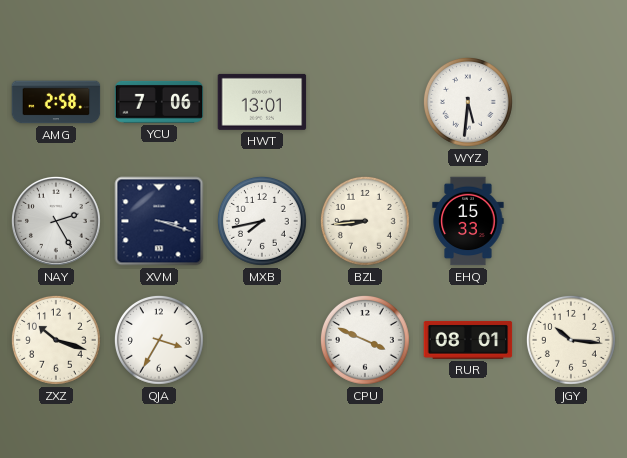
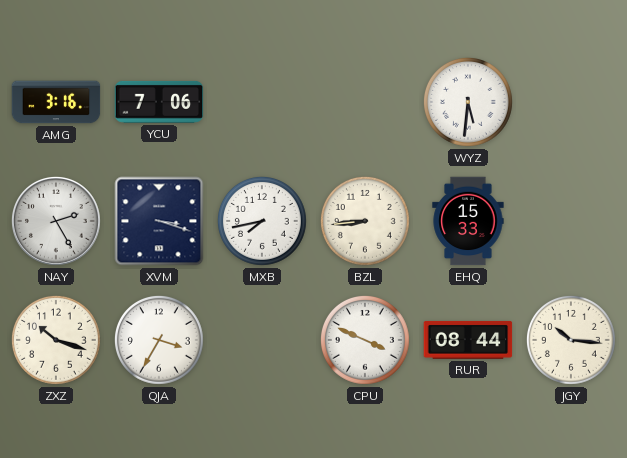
AMG: 2:58 -> 3:16 (56, 102)
HWT: 13:01 -> none (262, 102)
RUR: 08:01 -> 08:44 (468, 340)
